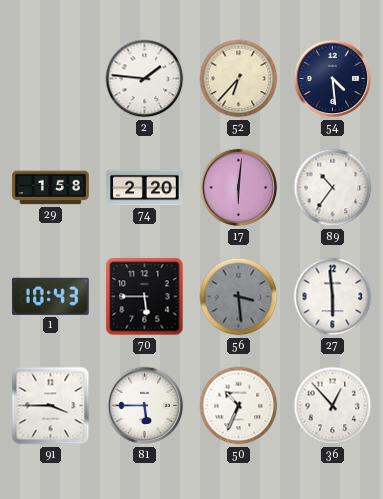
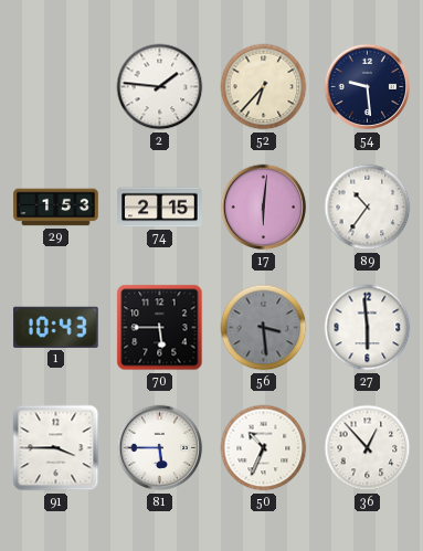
54: 4:29 -> 9:29 (368, 87)
29: 1:58 -> 1:53 (56, 208)
74: 2:20 -> 2:15 (160, 208)
